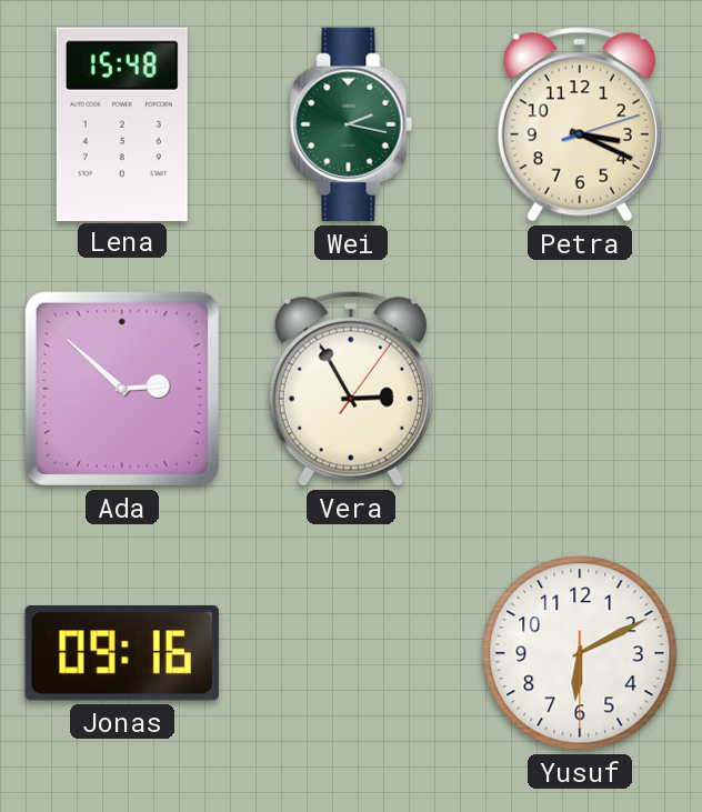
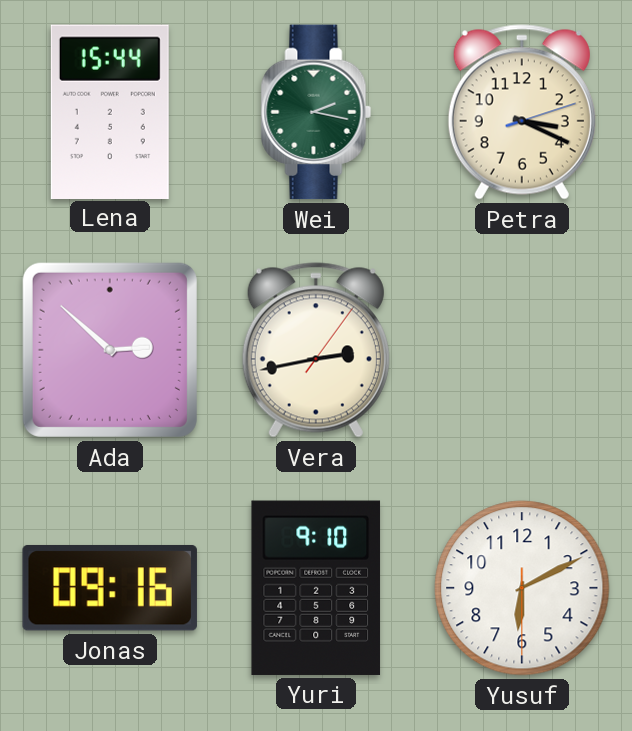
Lena: 15:48 -> 15:44 (110, 111)
Vera: 2:55 -> 2:43 (316, 350)
Yuri: none -> 9:10 (316, 588)
